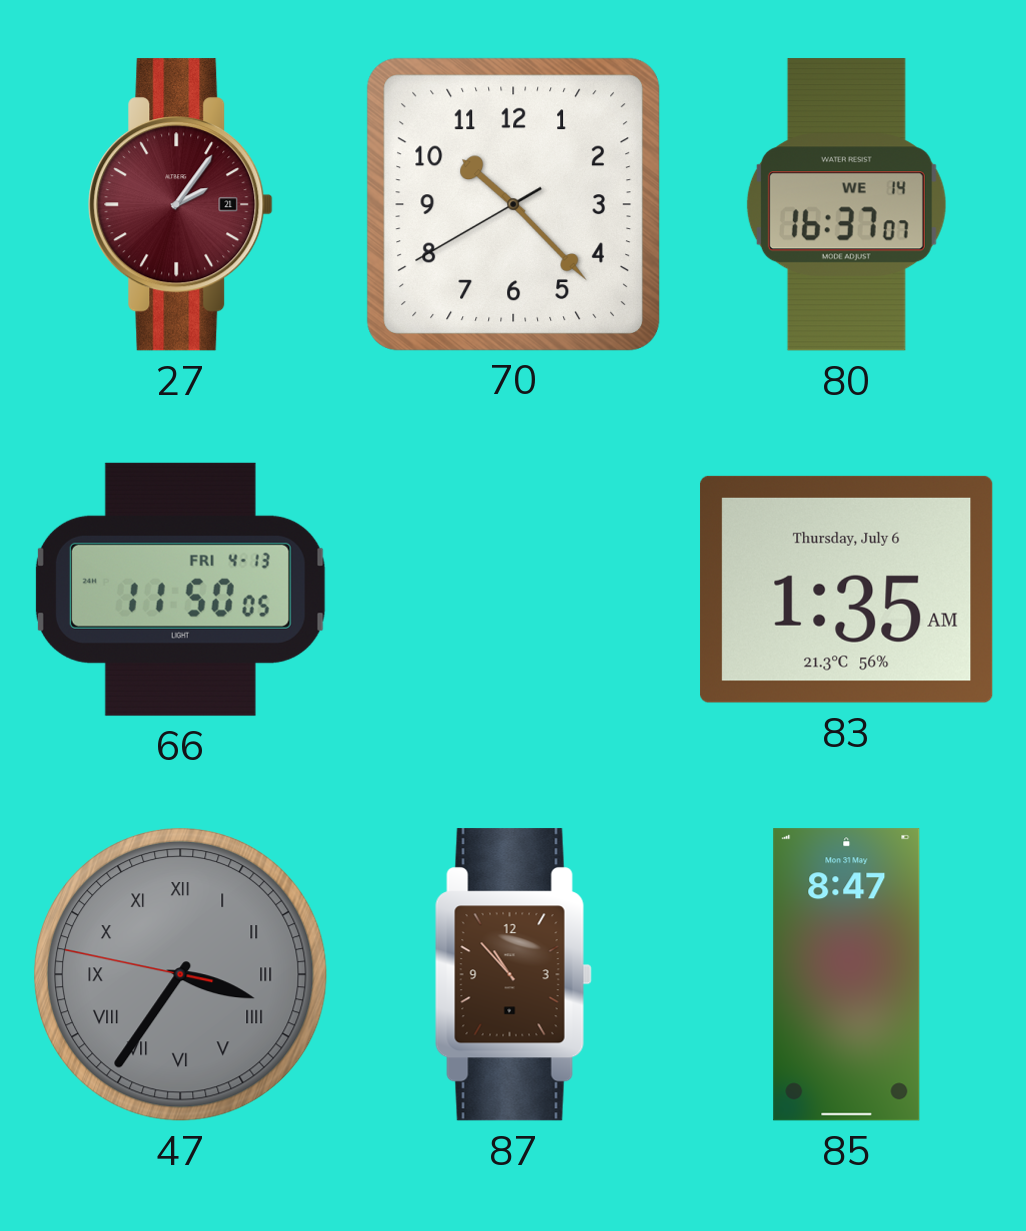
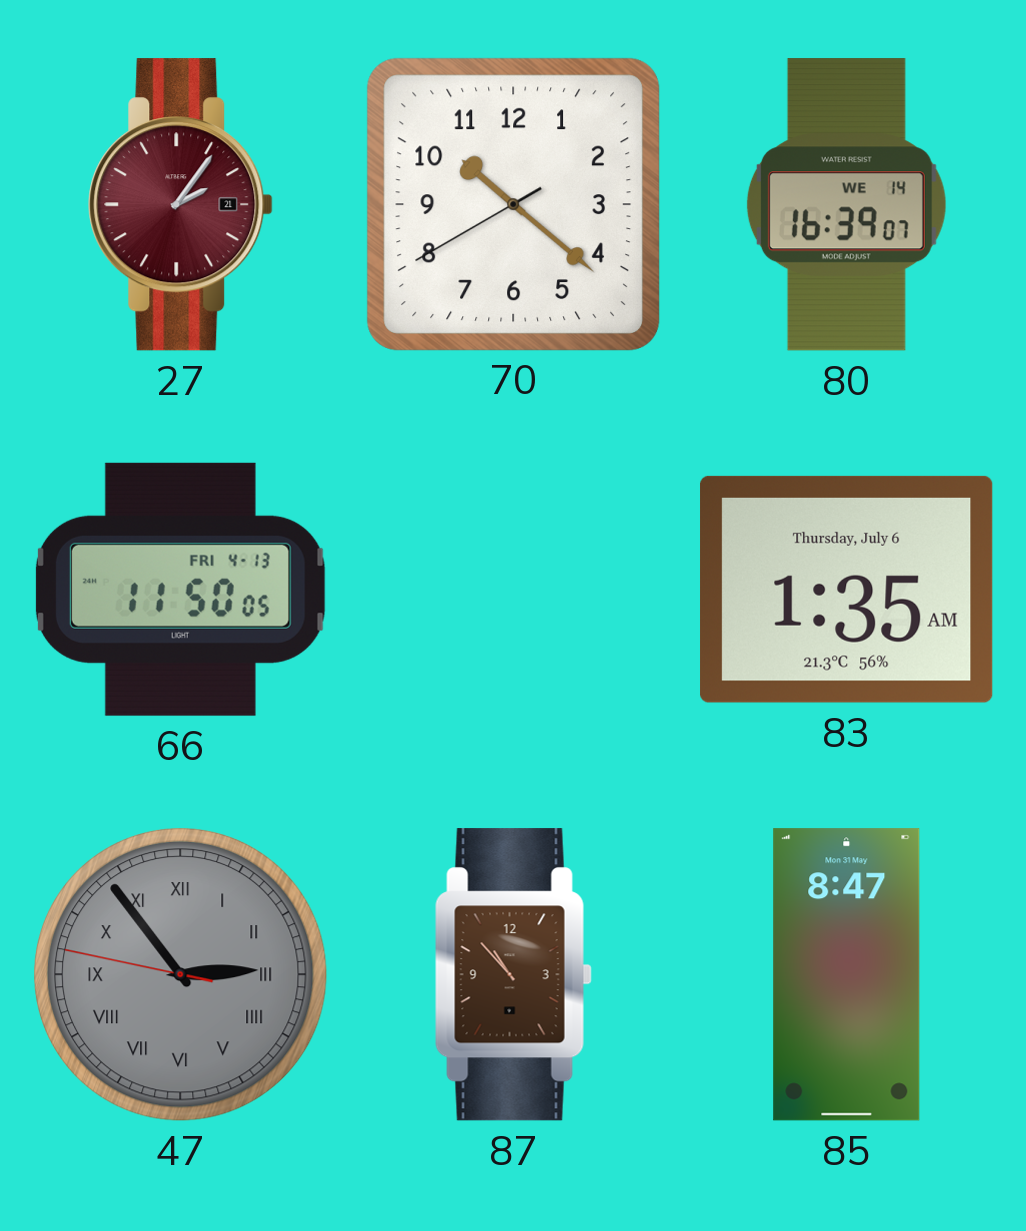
70: 10:22 -> 10:21 (513, 204)
80: 16:37 -> 16:39 (846, 205)
47: 3:35 -> 2:53 (181, 975)
